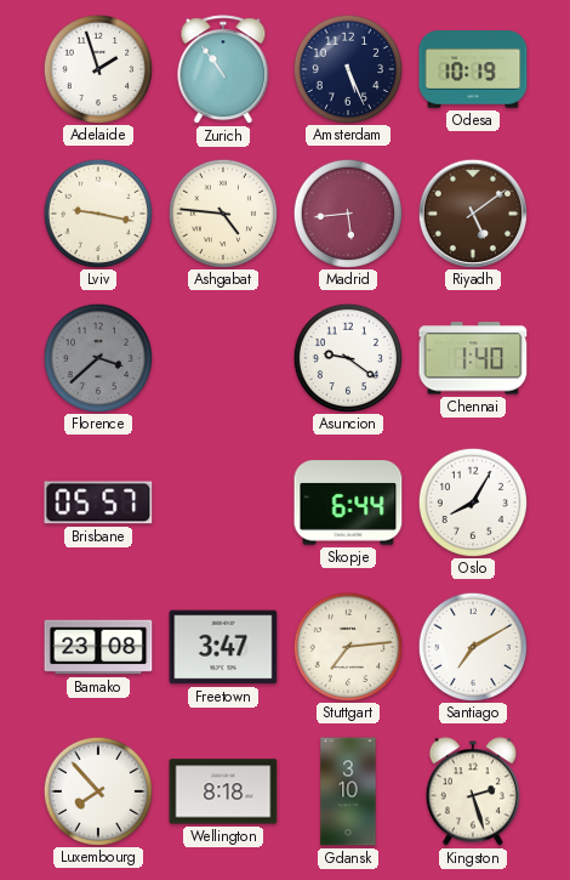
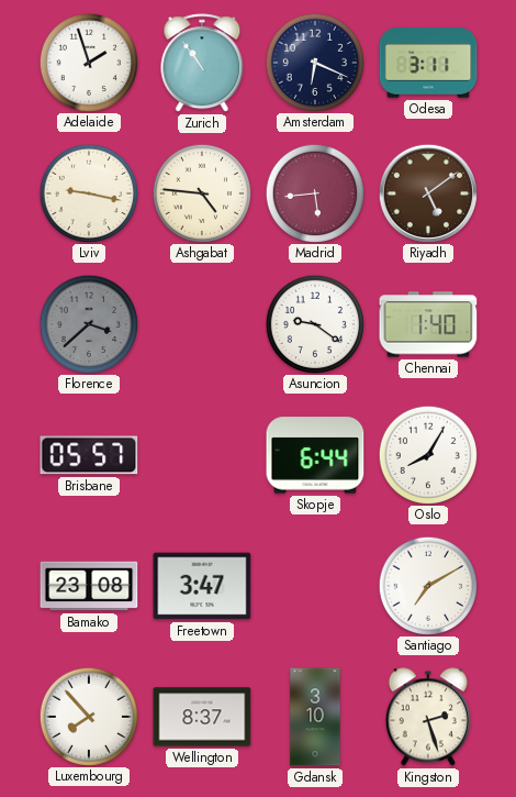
Amsterdam: 5:26 -> 6:19 (314, 62)
Odesa: 10:19 -> 3:11 (428, 63)
Stuttgart: 7:14 -> none (347, 646)
Wellington: 8:18 -> 8:37 (202, 717)
